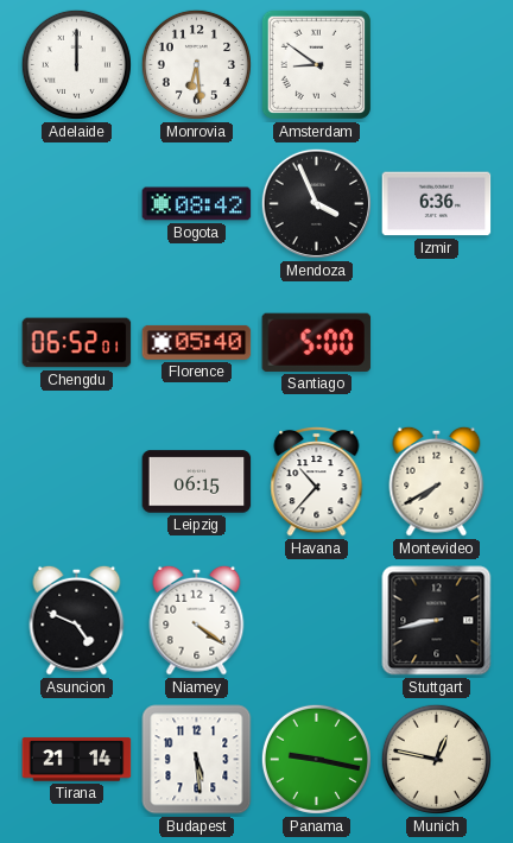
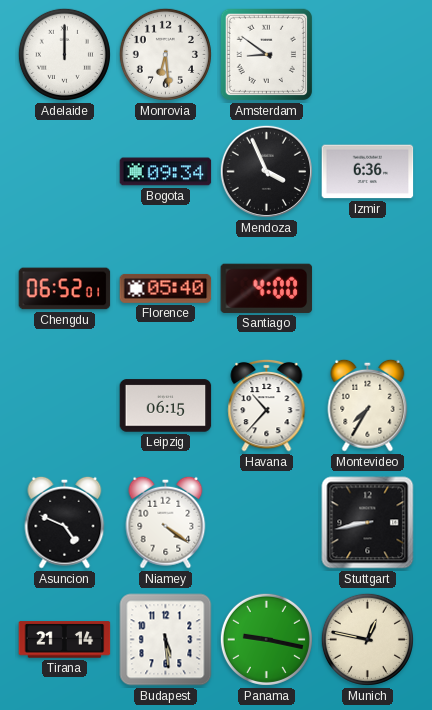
Bogota: 08:42 -> 09:34 (166, 172)
Santiago: 5:00 -> 4:00 (267, 288)
Montevideo: 7:40 -> 7:35 (368, 405)
